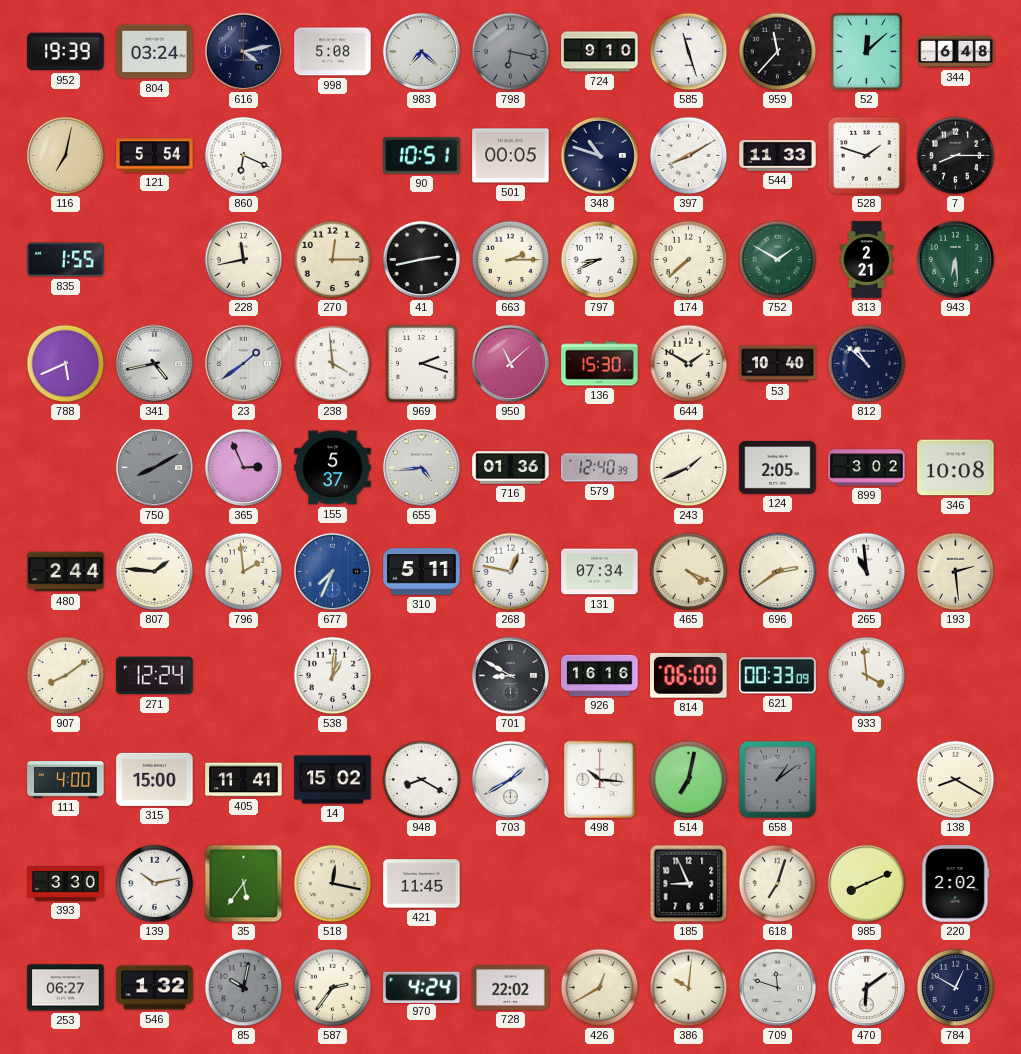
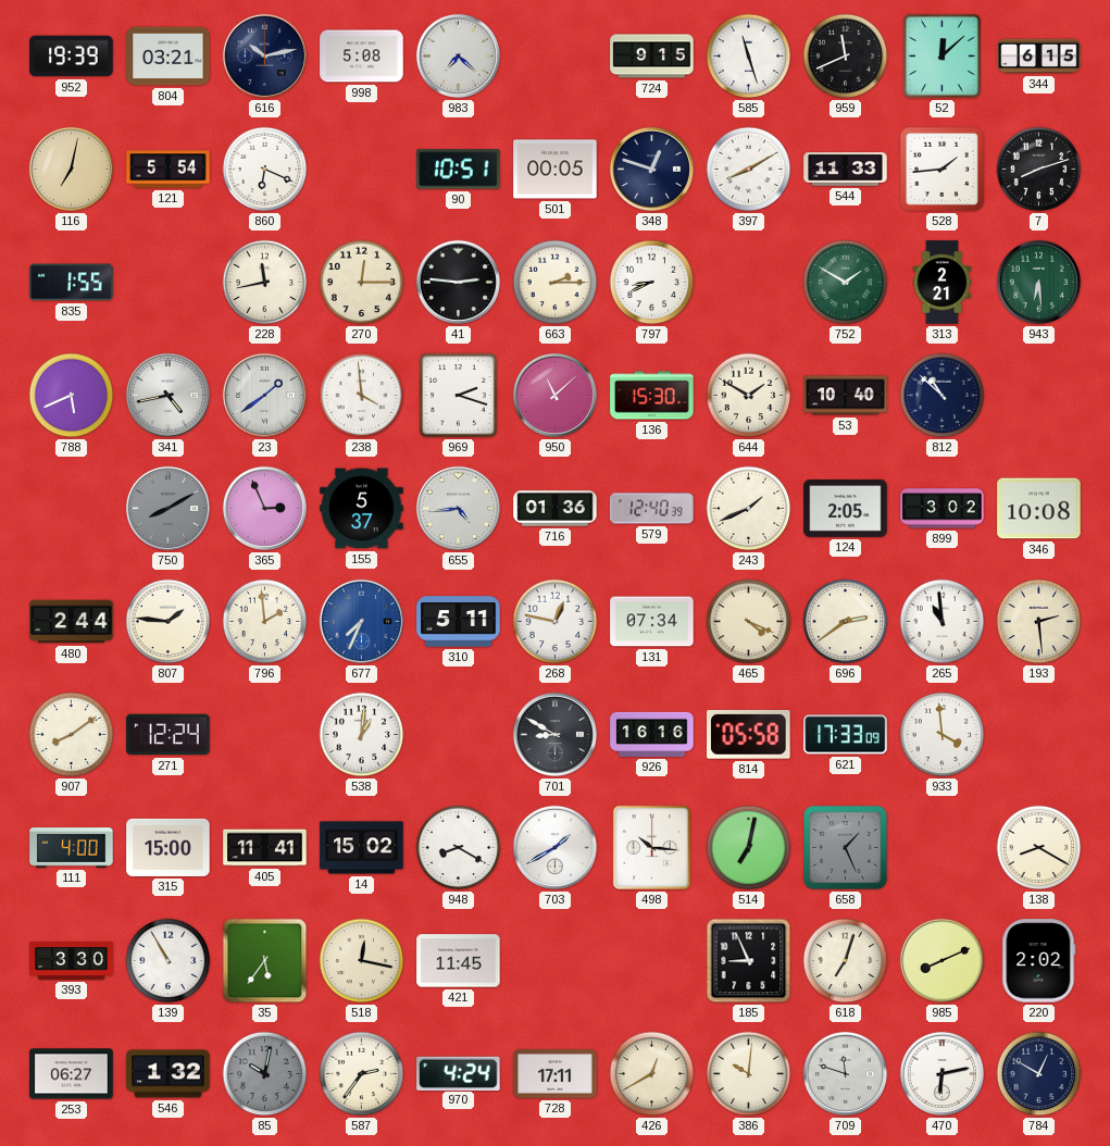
804: 03:24 -> 03:21 (169, 57)
616: 4:13 -> 10:13 (264, 55)
798: 6:17 -> none (511, 52)
724: 9:10 -> 9:15 (652, 57)
959: 11:37 -> 11:41 (846, 57)
344: 6:48 -> 6:15 (1039, 57)
348: 10:48 -> 12:48 (651, 169)
528: 1:48 -> 1:44 (941, 169)
7: 8:15 -> 8:12 (1039, 170)
41: 2:43 -> 2:46 (458, 282)
174: 7:38 -> none (689, 260)
814: 06:00 -> 05:58 (749, 734)
621: 00:33 -> 17:33 (846, 735)
658: 1:09 -> 1:26 (846, 848)
139: 10:13 -> 10:55 (169, 961)
728: 22:02 -> 17:11 (556, 1074)
470: 6:09 -> 6:13 (941, 1073)
